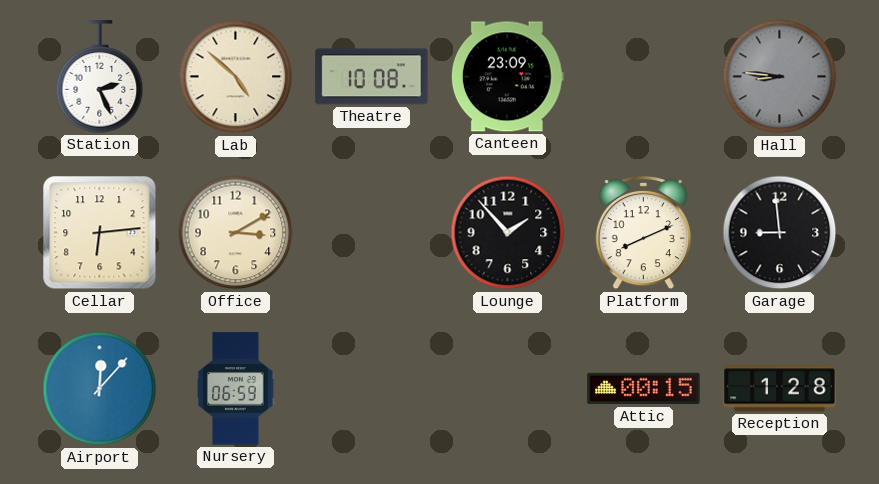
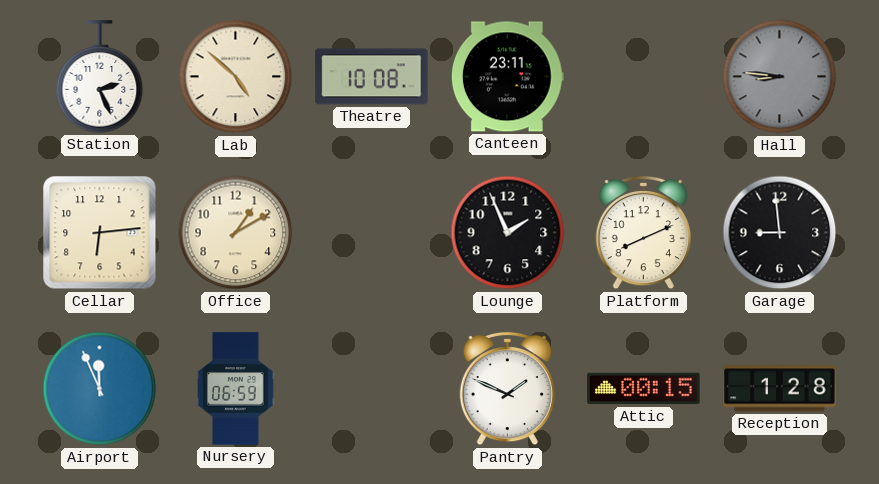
Canteen: 23:09 -> 23:11 (507, 77)
Office: 3:10 -> 1:10 (236, 233)
Lounge: 1:53 -> 1:56 (508, 233)
Airport: 12:07 -> 11:56 (100, 389)
Pantry: none -> 1:49 (507, 389)
